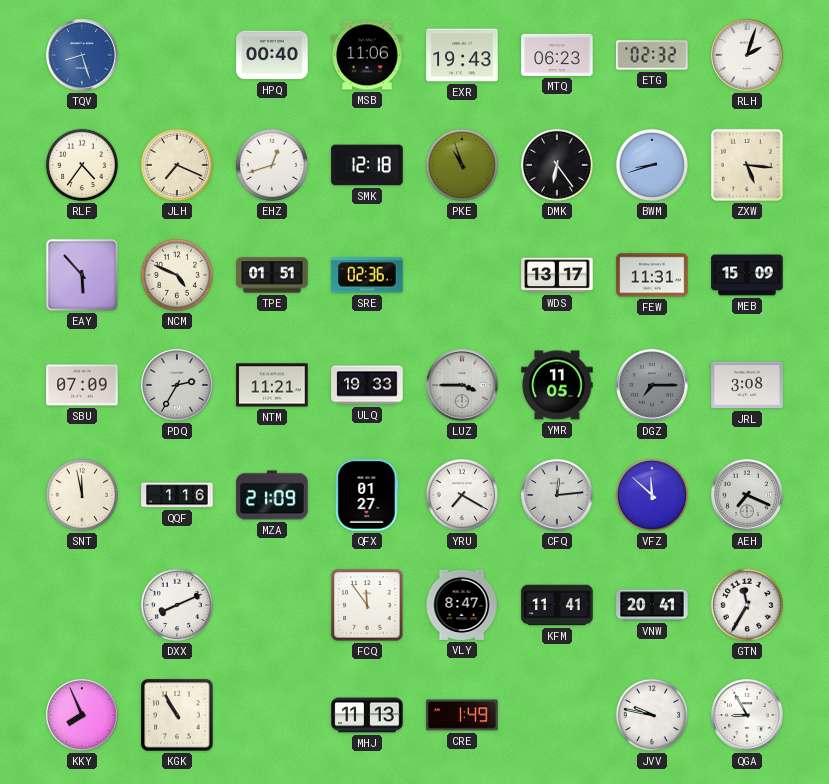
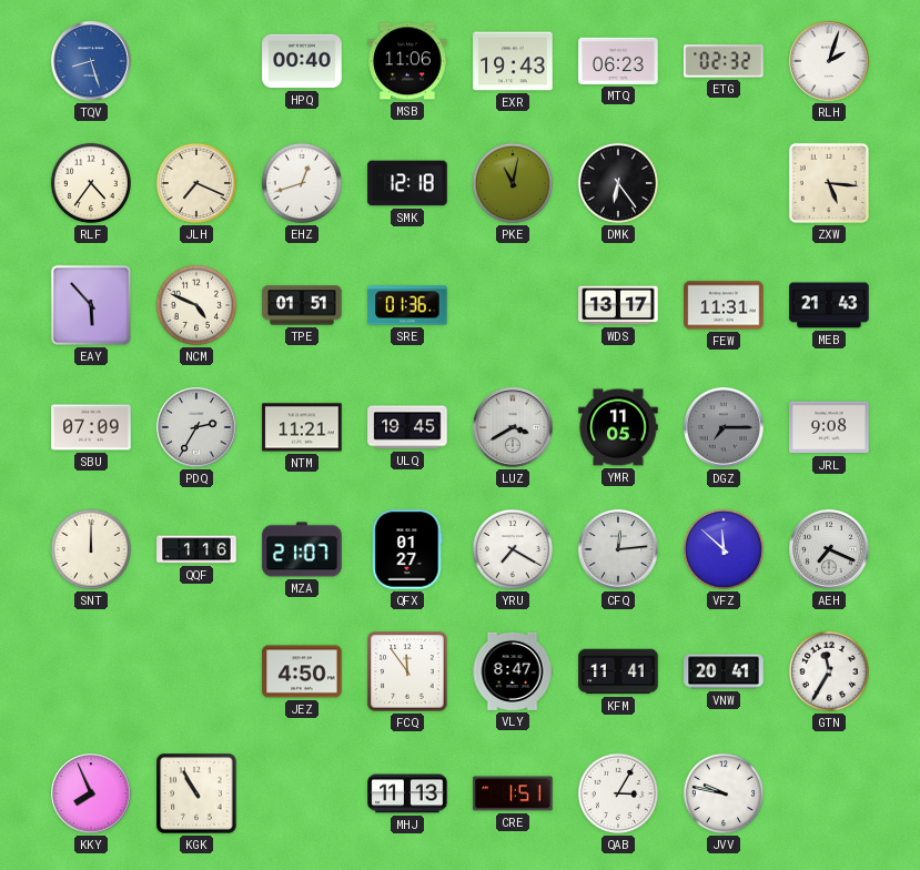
PKE: 10:57 -> 11:02 (513, 183)
BWM: 8:42 -> none (652, 165)
SRE: 02:36 -> 01:36 (407, 305)
MEB: 15:09 -> 21:43 (829, 305)
ULQ: 19:33 -> 19:45 (407, 427)
LUZ: 3:45 -> 3:40 (513, 427)
JRL: 3:08 -> 9:08 (829, 427)
SNT: 11:58 -> 12:00 (91, 549)
MZA: 21:09 -> 21:07 (302, 549)
DXX: 8:11 -> none (177, 605)
JEZ: none -> 4:50 (302, 671)
CRE: 1:49 -> 1:51 (513, 793)
QAB: none -> 3:05 (618, 793)
QGA: 8:55 -> none (747, 715)
